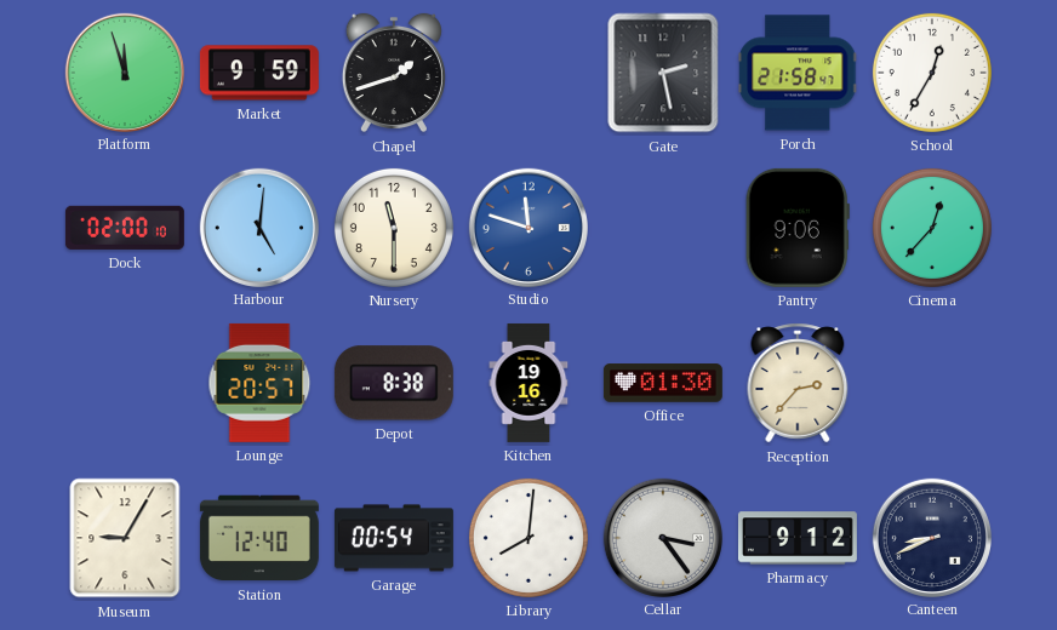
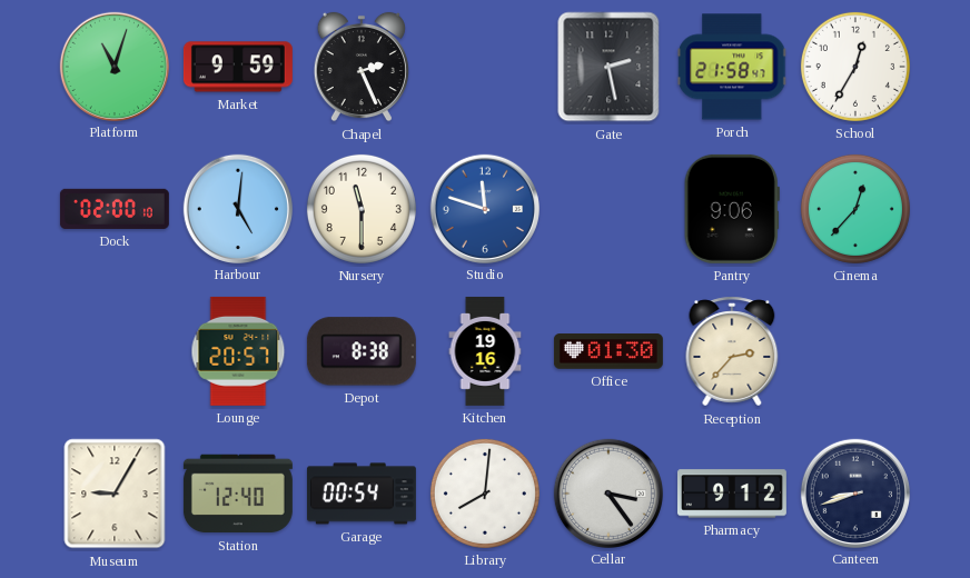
Platform: 11:57 -> 11:03 (113, 66)
Chapel: 1:42 -> 2:26 (362, 67)
Canteen: 8:41 -> 8:42 (854, 492)
